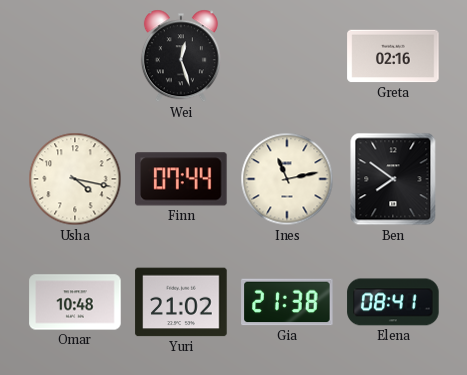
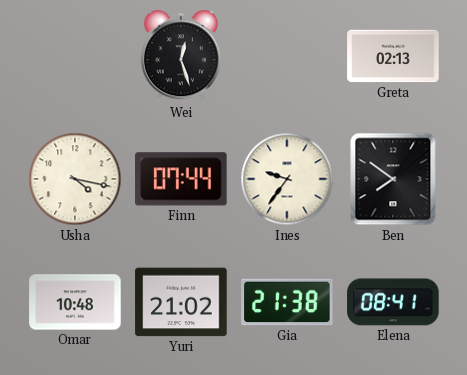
Greta: 02:16 -> 02:13 (393, 56)
Ines: 11:13 -> 9:36 (287, 179)
